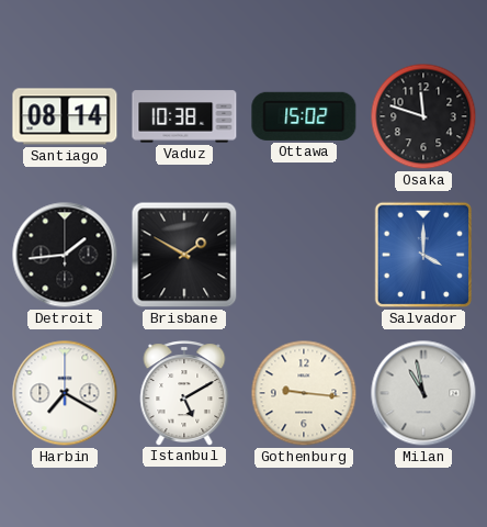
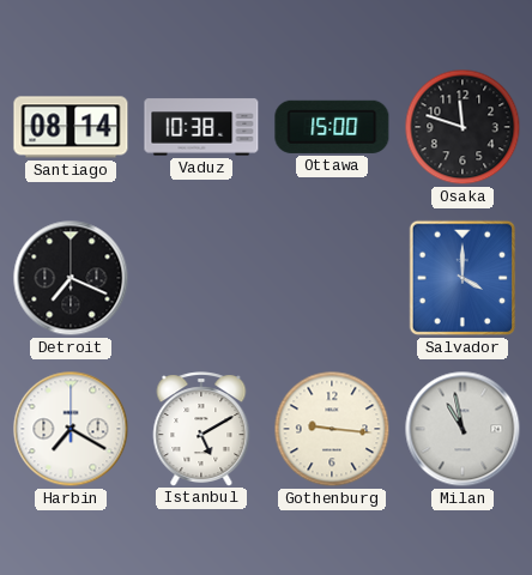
Ottawa: 15:02 -> 15:00 (332, 127)
Detroit: 1:44 -> 7:19 (71, 278)
Brisbane: 1:50 -> none (184, 255)
